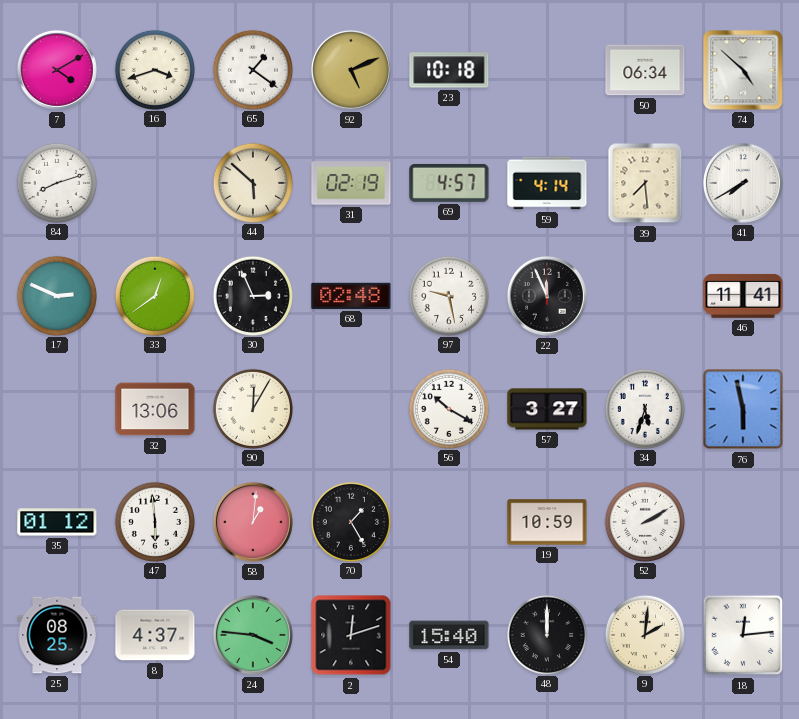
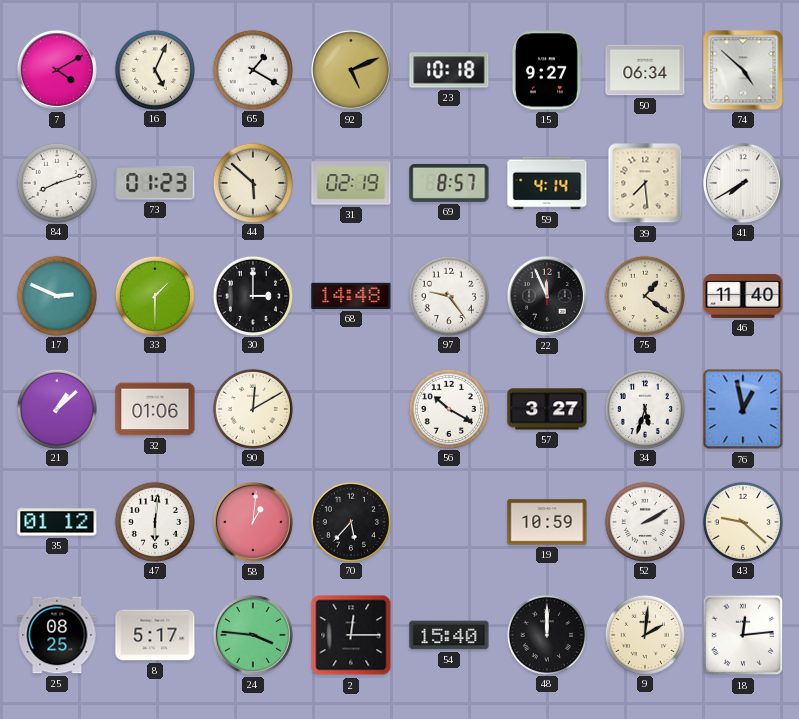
16: 3:42 -> 5:04 (154, 69)
65: 1:21 -> 1:20 (252, 69)
15: none -> 9:27 (547, 70)
73: none -> 01:23 (155, 183)
69: 4:57 -> 8:57 (449, 183)
33: 12:39 -> 1:30 (154, 295)
30: 2:56 -> 3:00 (252, 295)
68: 02:48 -> 14:48 (351, 296)
97: 9:28 -> 9:24 (448, 295)
75: none -> 1:21 (644, 295)
46: 11:41 -> 11:40 (743, 296)
21: none -> 1:08 (56, 408)
32: 13:06 -> 01:06 (155, 409)
90: 12:05 -> 12:10 (252, 408)
76: 5:58 -> 12:58 (743, 409)
47: 5:59 -> 6:01 (154, 521)
70: 1:25 -> 5:37 (350, 521)
43: none -> 9:22 (742, 521)
8: 4:37 -> 5:17 (155, 635)
2: 12:12 -> 12:15 (351, 635)
